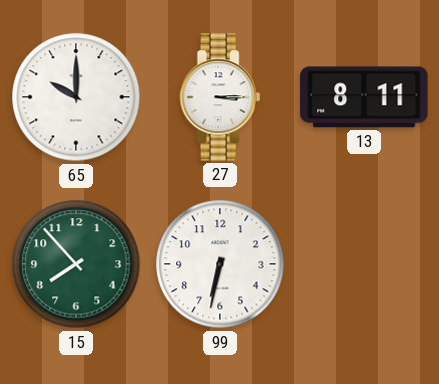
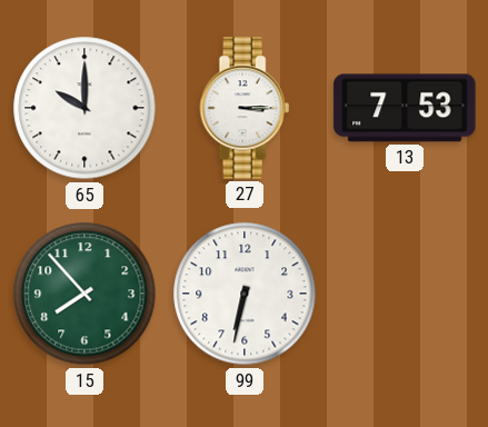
13: 8:11 -> 7:53 (405, 108)
